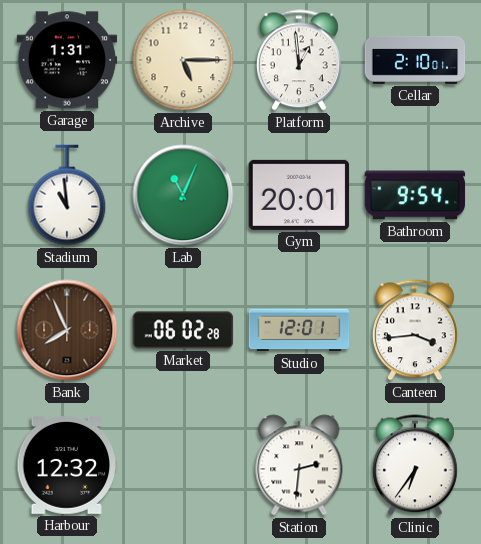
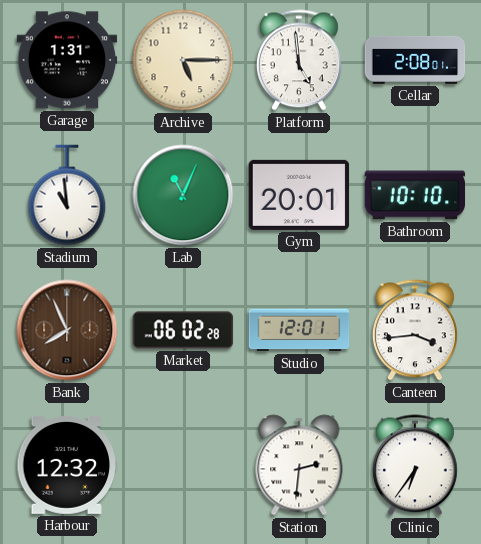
Platform: 12:59 -> 4:59 (299, 60)
Cellar: 2:10 -> 2:08 (415, 60)
Bathroom: 9:54 -> 10:10 (415, 195)
